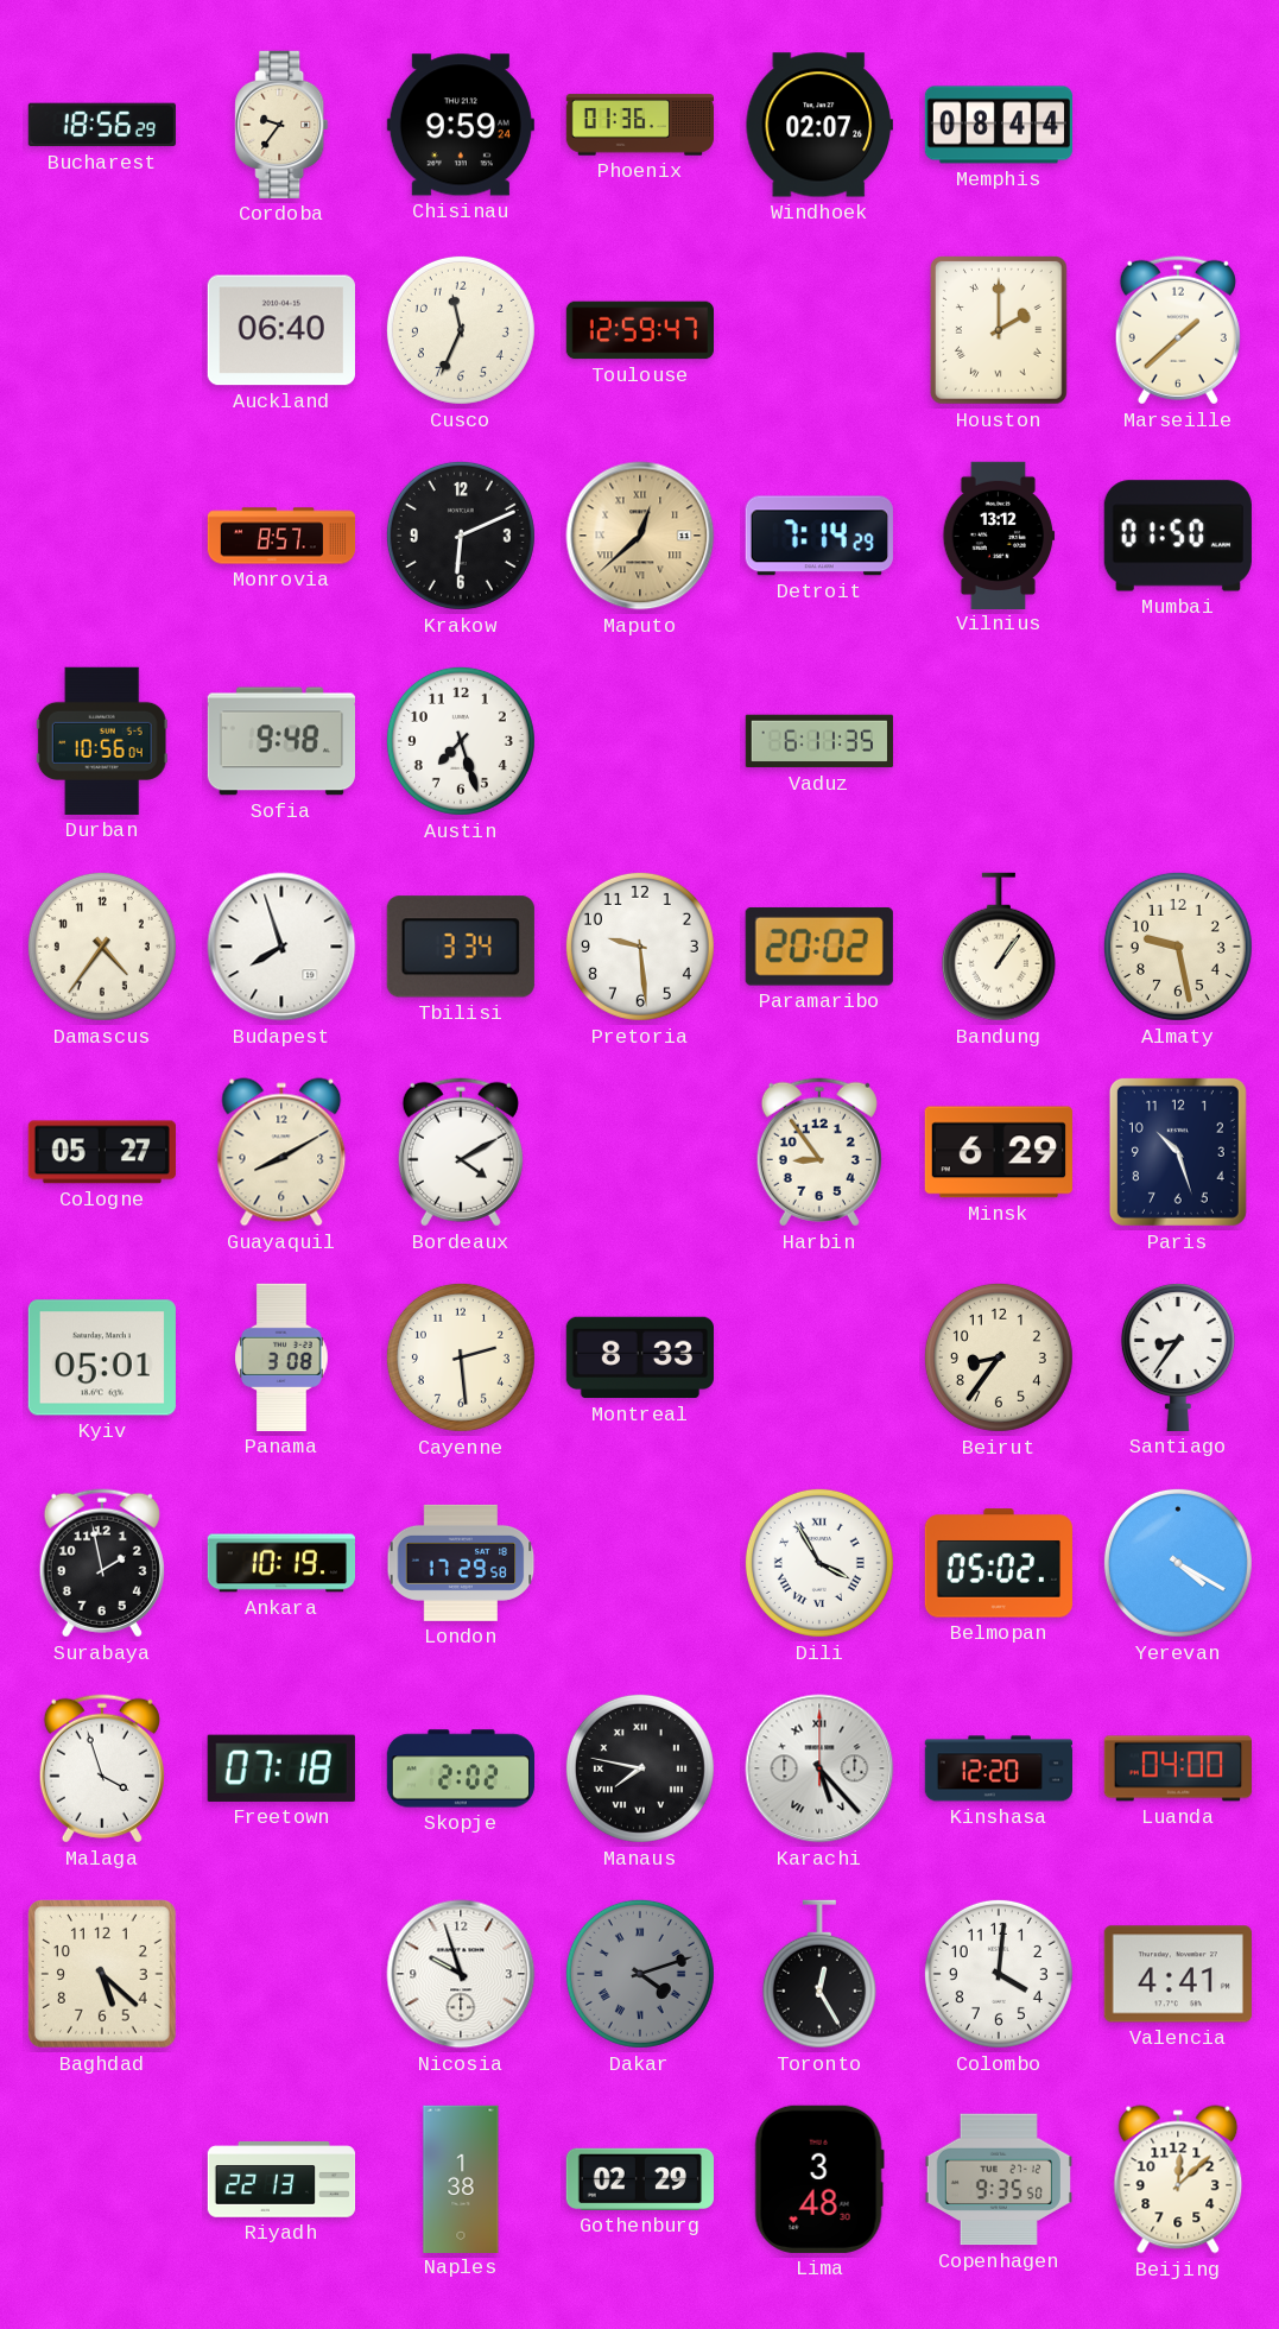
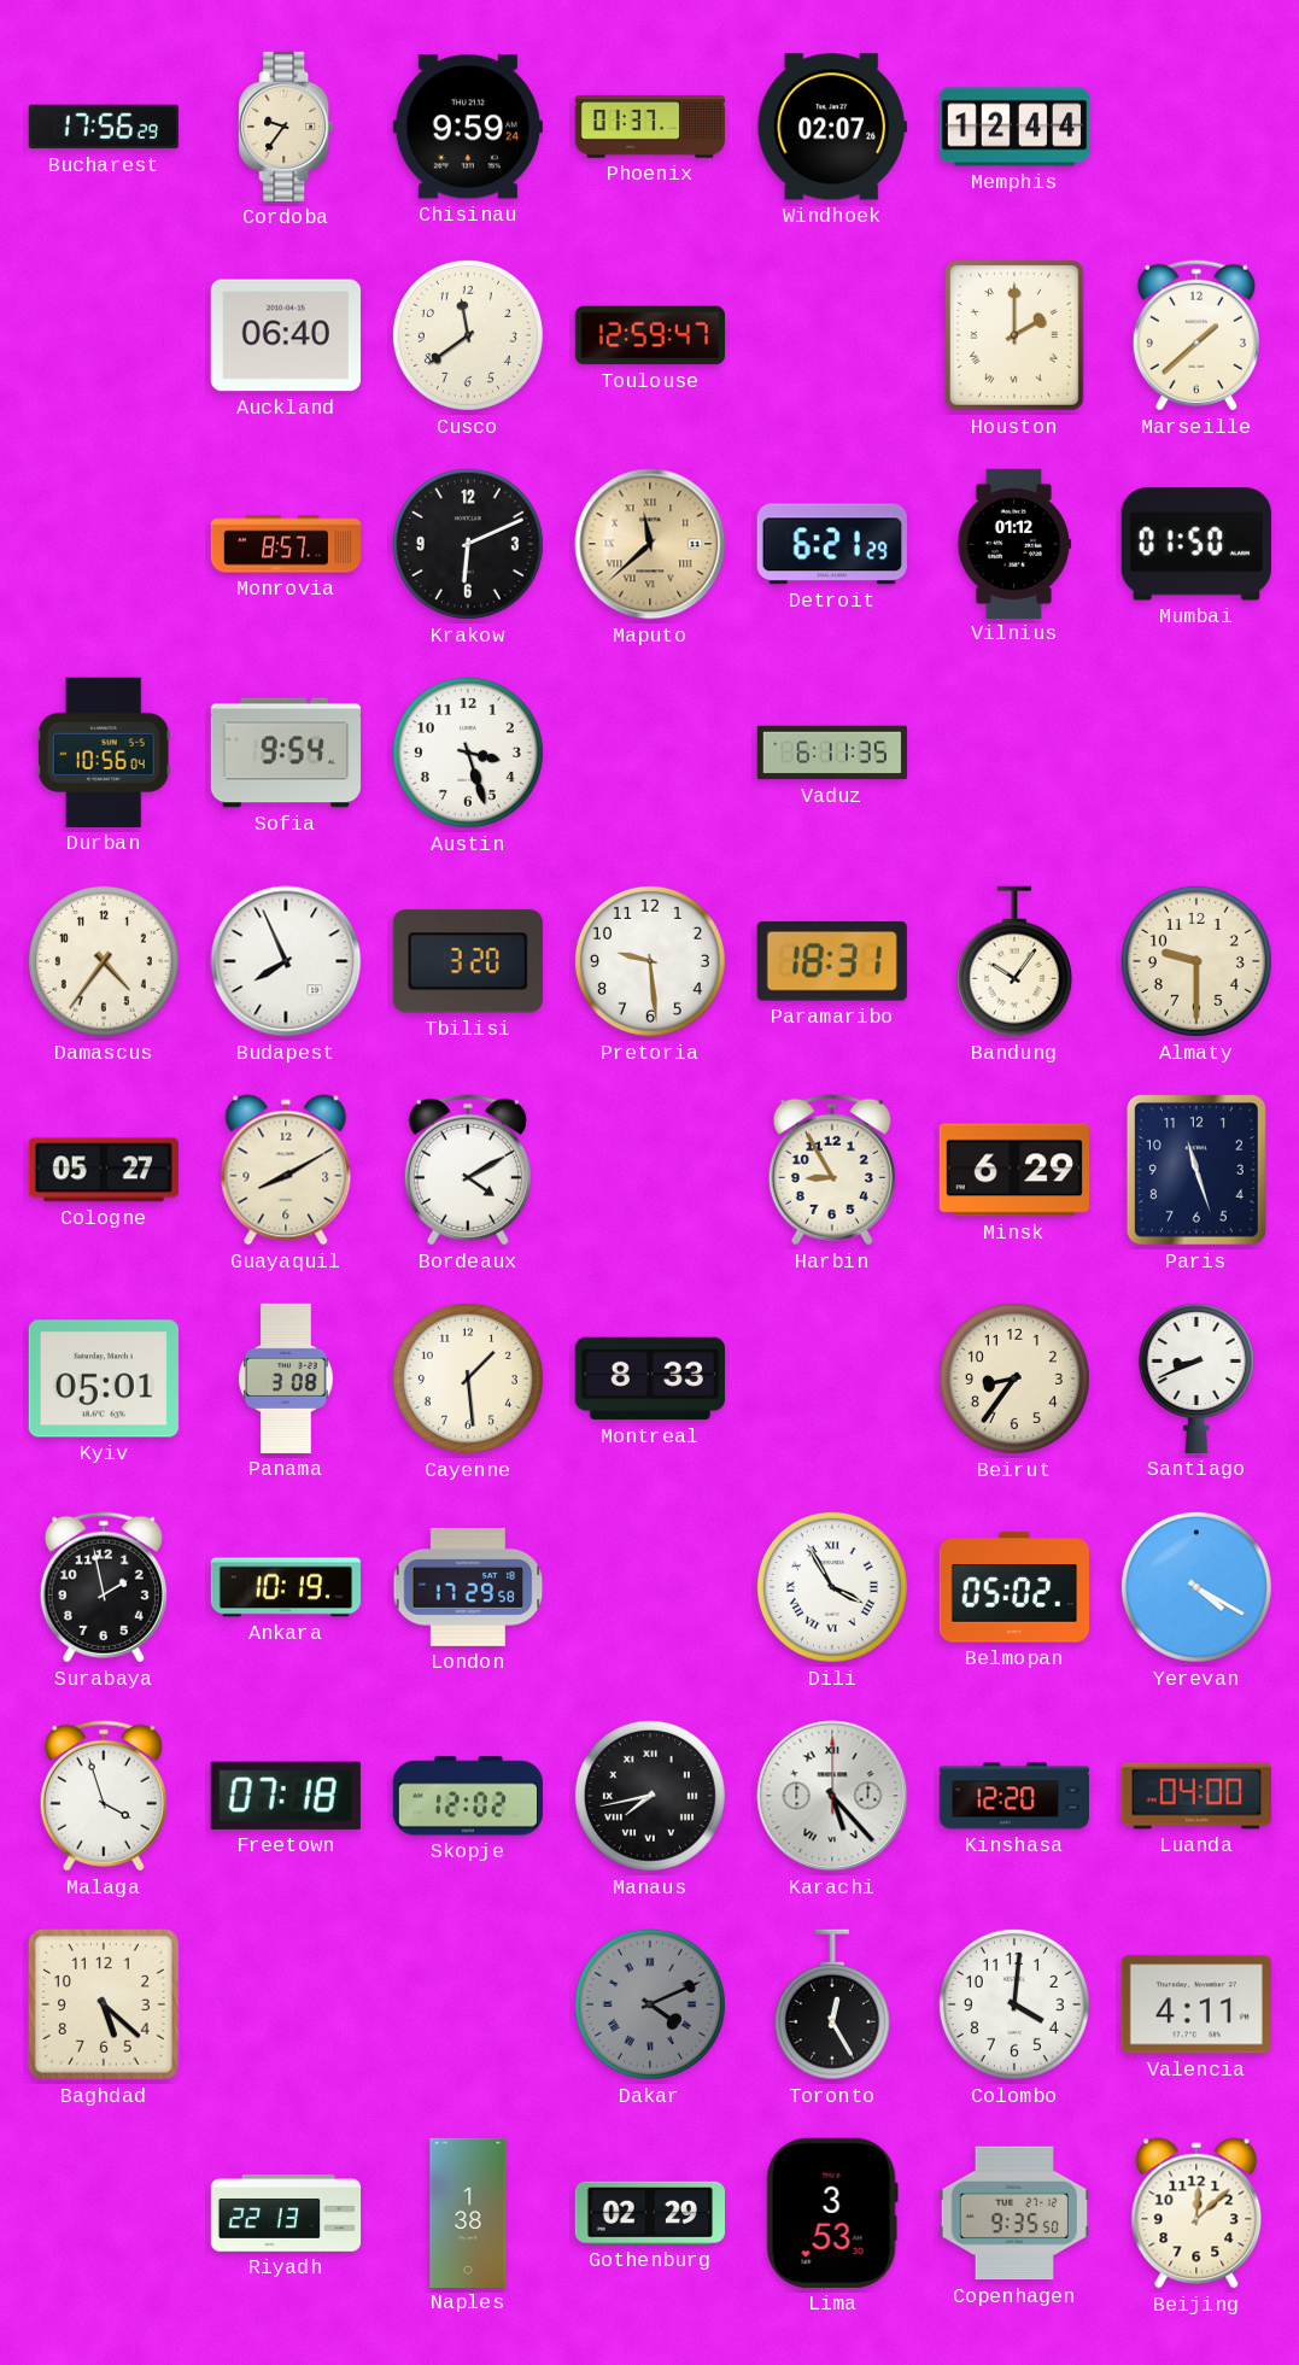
Bucharest: 18:56 -> 17:56 (104, 127)
Phoenix: 01:36 -> 01:37 (649, 127)
Memphis: 08:44 -> 12:44 (1013, 127)
Cusco: 11:34 -> 11:39 (468, 335)
Maputo: 12:38 -> 11:38 (650, 544)
Detroit: 7:14 -> 6:21 (832, 544)
Vilnius: 13:12 -> 01:12 (1014, 543)
Sofia: 9:48 -> 9:54 (285, 753)
Austin: 7:27 -> 3:27 (468, 753)
Budapest: 7:57 -> 7:56 (286, 961)
Tbilisi: 3:34 -> 3:20 (468, 961)
Paramaribo: 20:02 -> 18:31 (832, 961)
Bandung: 1:06 -> 10:06 (1014, 961)
Almaty: 9:28 -> 9:30 (1196, 961)
Harbin: 8:54 -> 8:55 (832, 1170)
Paris: 10:27 -> 11:27 (1196, 1170)
Cayenne: 2:29 -> 1:29 (468, 1378)
Santiago: 8:36 -> 8:41 (1196, 1378)
Skopje: 2:02 -> 12:02 (467, 1796)
Manaus: 7:47 -> 7:43 (650, 1796)
Nicosia: 9:57 -> none (461, 1974)
Dakar: 4:12 -> 4:11 (650, 2004)
Valencia: 4:41 -> 4:11 (1196, 2004)
Lima: 3:48 -> 3:53 (832, 2213)
